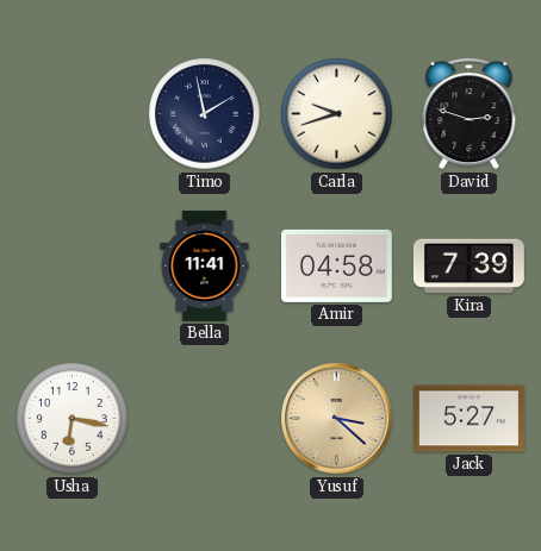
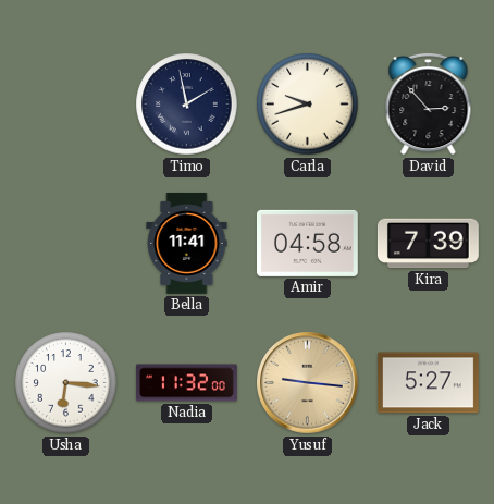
David: 2:48 -> 2:53 (429, 103)
Usha: 6:17 -> 6:16 (66, 383)
Nadia: none -> 11:32 (186, 383)
Yusuf: 3:22 -> 9:16 (308, 383)
